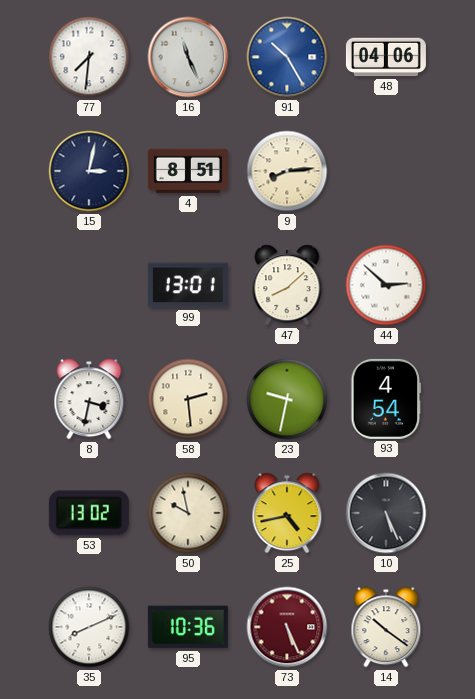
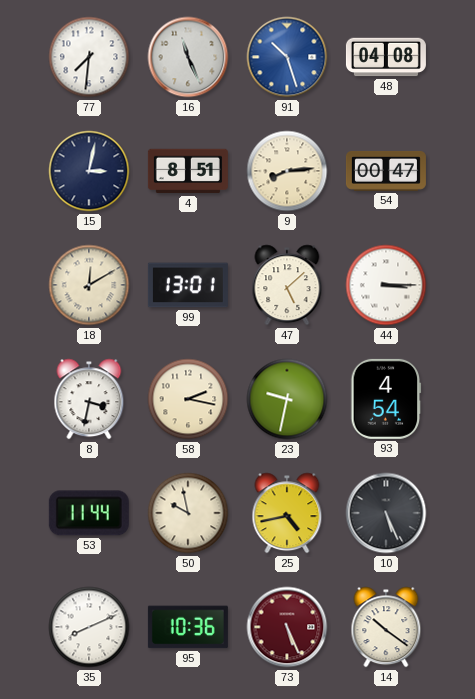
91: 10:25 -> 10:27 (287, 57)
48: 04:06 -> 04:08 (386, 57)
54: none -> 00:47 (386, 171)
18: none -> 12:10 (89, 285)
47: 8:08 -> 5:08 (287, 285)
44: 2:52 -> 3:15 (386, 285)
58: 2:29 -> 2:17 (188, 399)
53: 13:02 -> 11:44 (89, 513)
